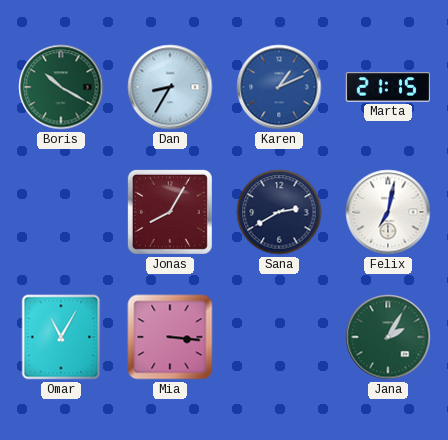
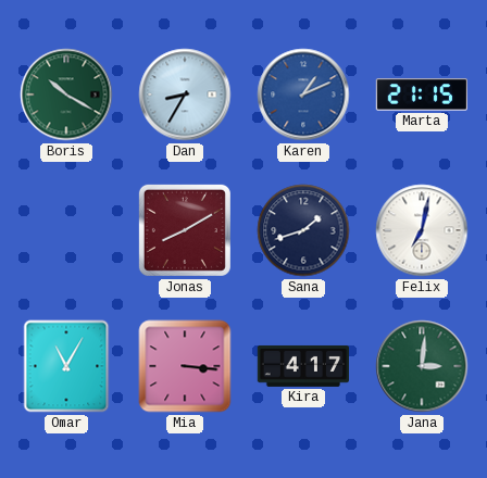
Jonas: 8:05 -> 8:10 (185, 230)
Sana: 2:40 -> 1:42 (303, 230)
Kira: none -> 4:17 (302, 366)
Jana: 2:05 -> 3:01 (422, 366)
